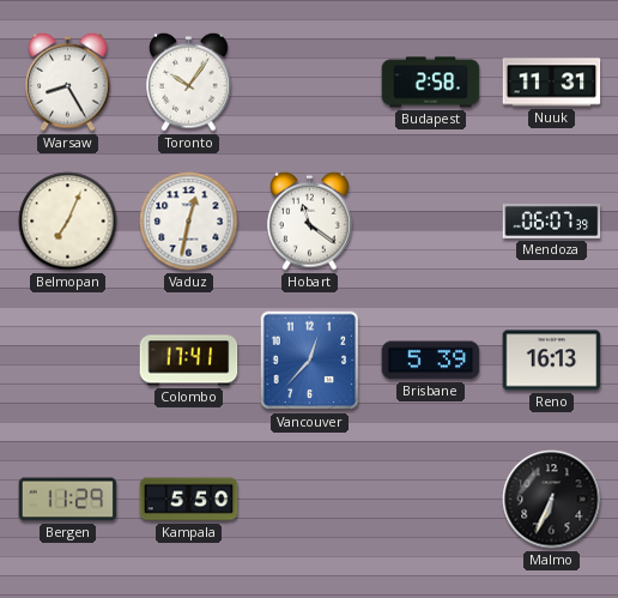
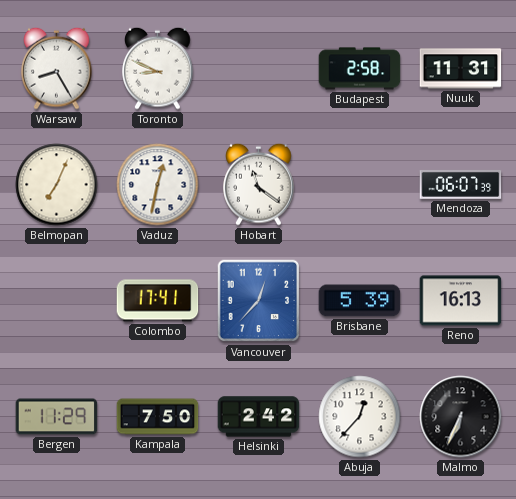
Toronto: 10:06 -> 8:49 (158, 68)
Kampala: 5:50 -> 7:50 (158, 417)
Helsinki: none -> 2:42 (259, 417)
Abuja: none -> 12:37 (360, 417)
